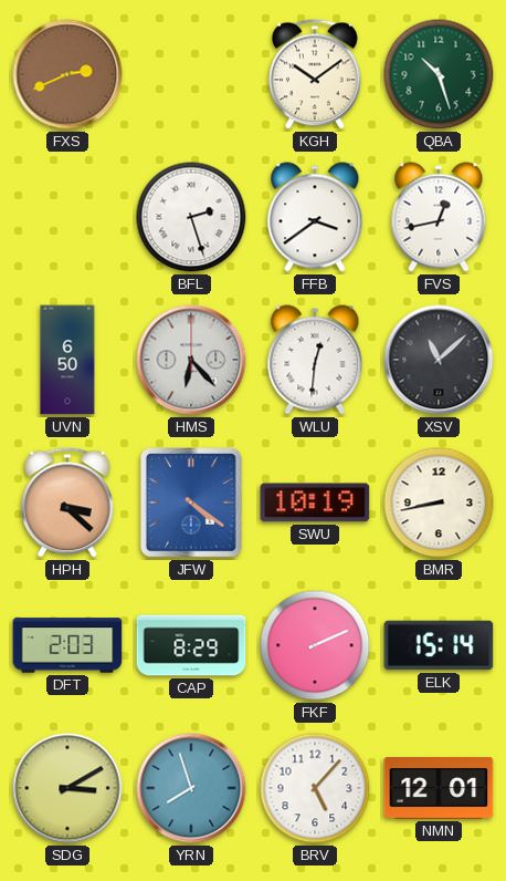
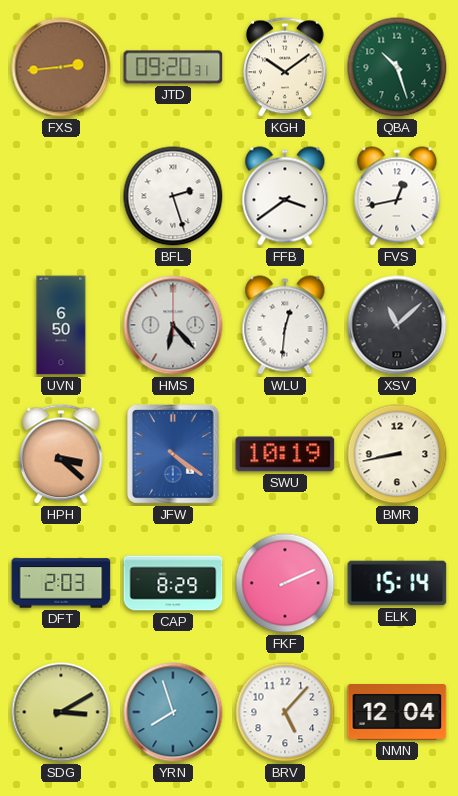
FXS: 2:41 -> 2:44 (61, 67)
JTD: none -> 09:20 (173, 67)
NMN: 12:01 -> 12:04 (397, 712)
